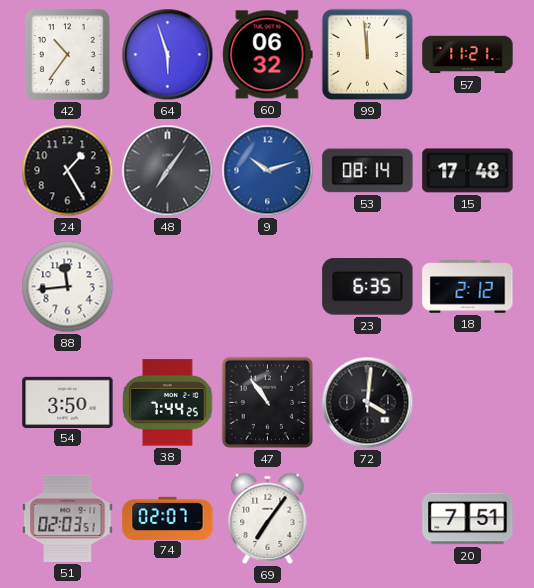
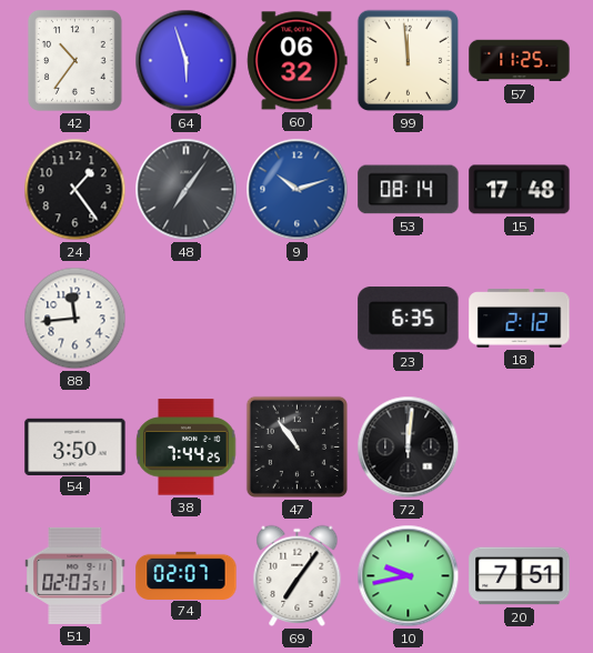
57: 11:21 -> 11:25 (520, 61)
24: 1:25 -> 1:24 (76, 190)
72: 4:01 -> 12:01 (409, 448)
10: none -> 9:43 (409, 576)
